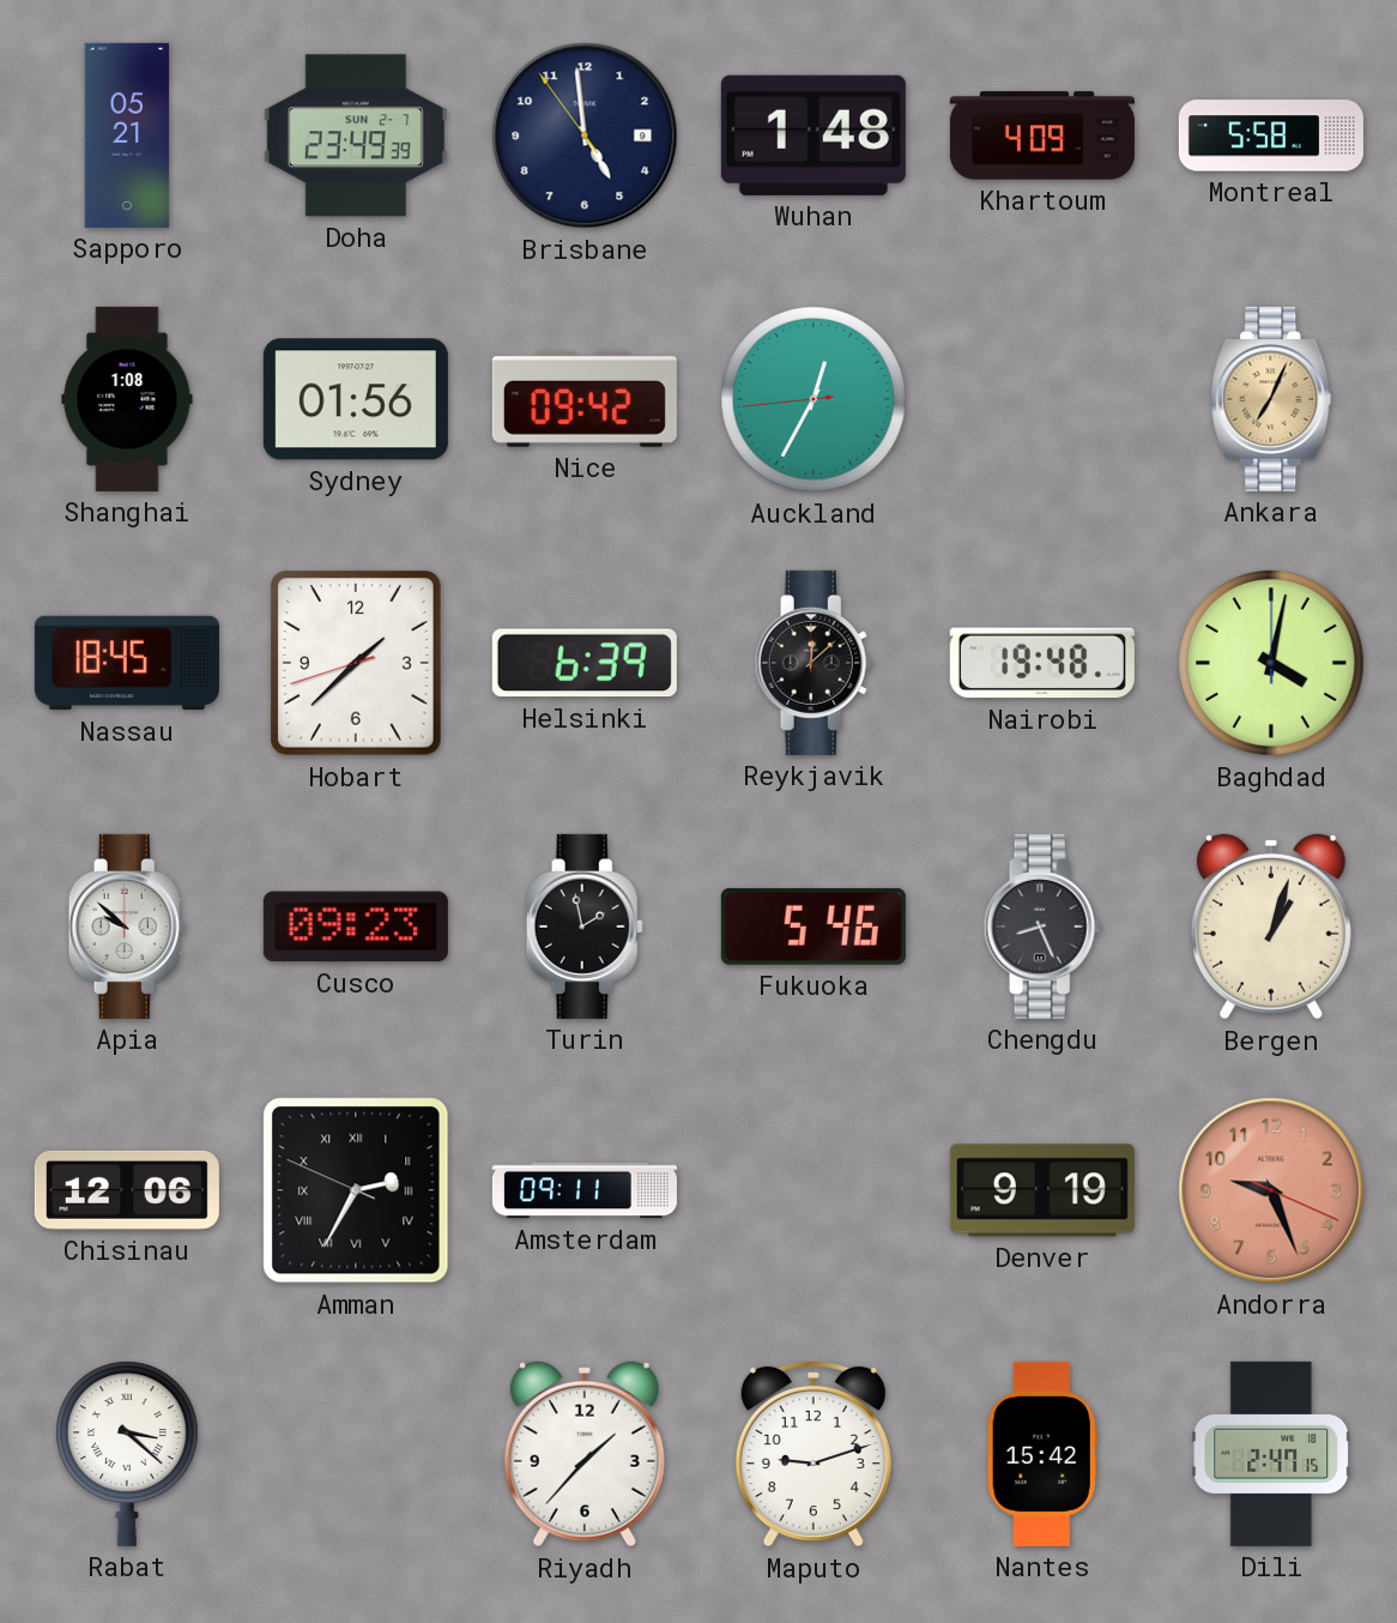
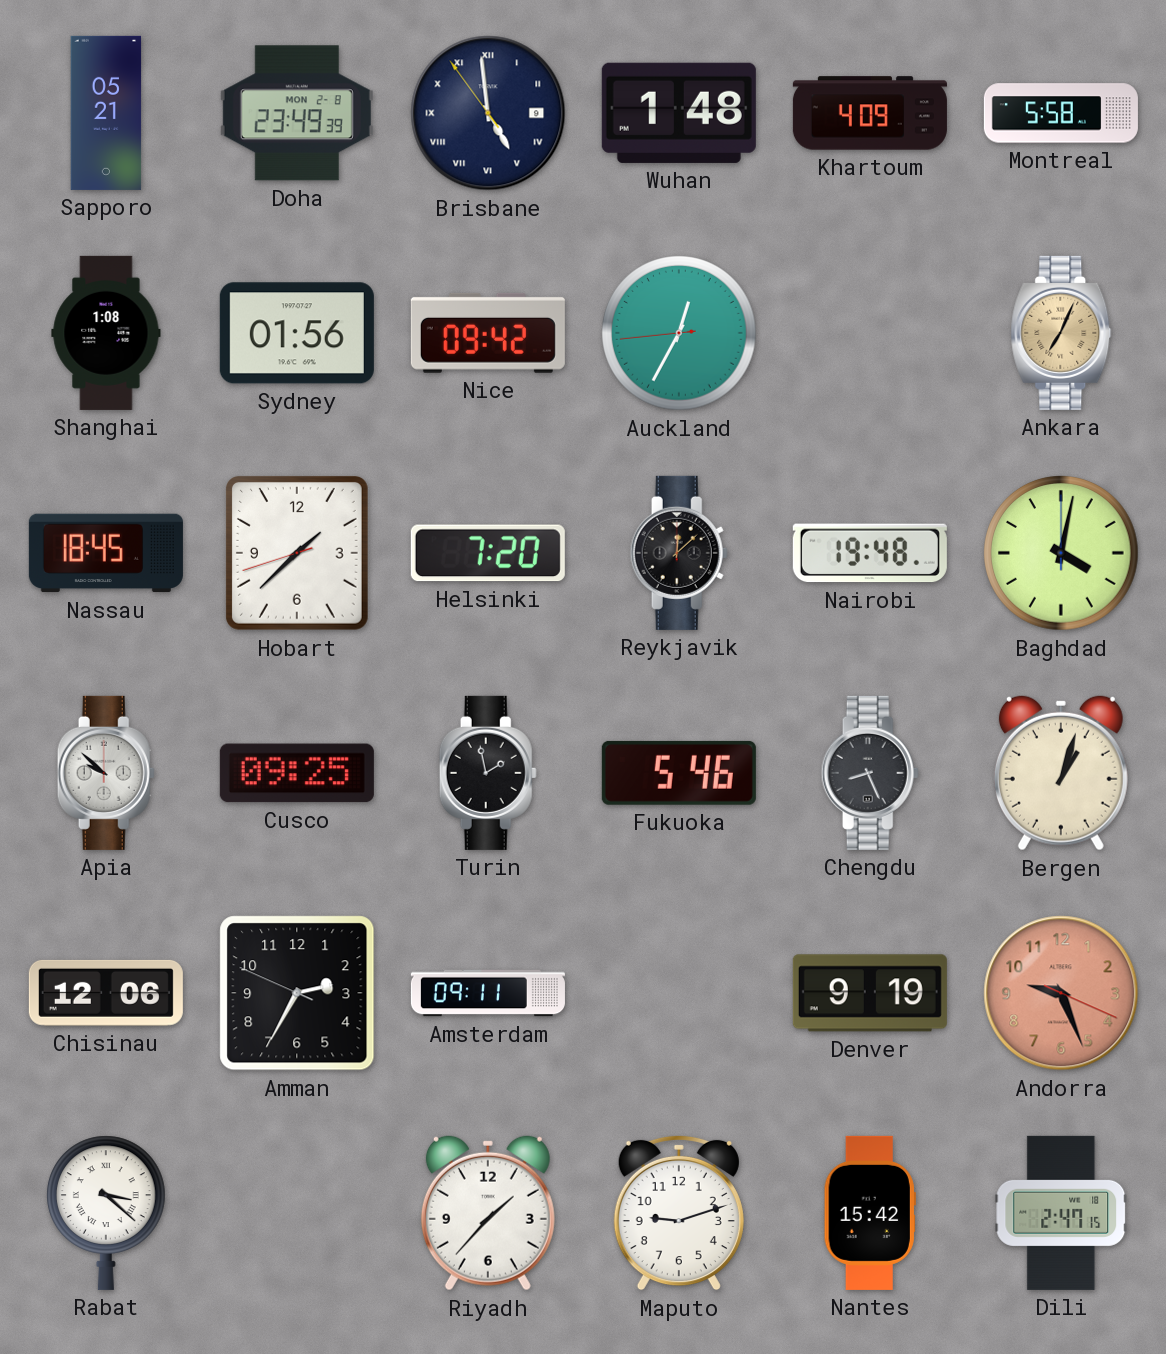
Doha date: SUN 2-7 -> MON 2-8 (297, 113)
Brisbane numerals: Arabic -> Roman (488, 113)
Helsinki: 6:39 -> 7:20 (488, 553)
Cusco: 09:23 -> 09:25 (297, 773)
Amman numerals: Roman -> Arabic (297, 993)
